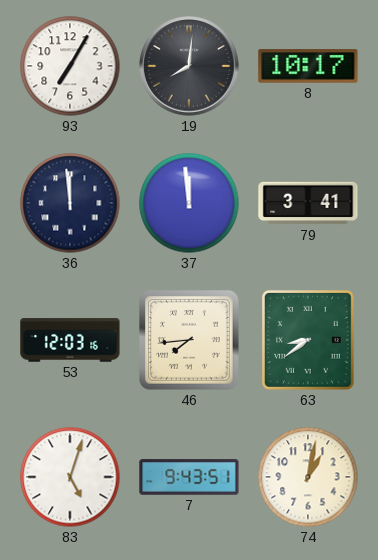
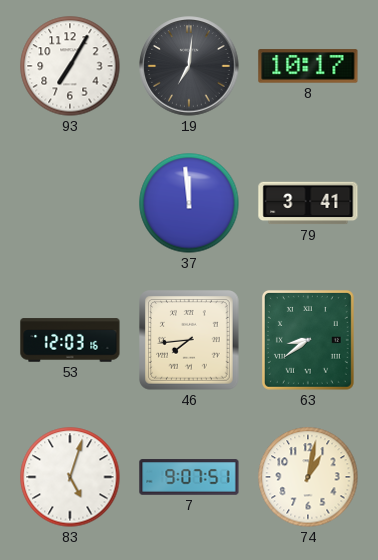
19: 8:01 -> 7:01 (189, 66)
36: 11:59 -> none (70, 203)
7: 9:43 -> 9:07 (189, 477)
